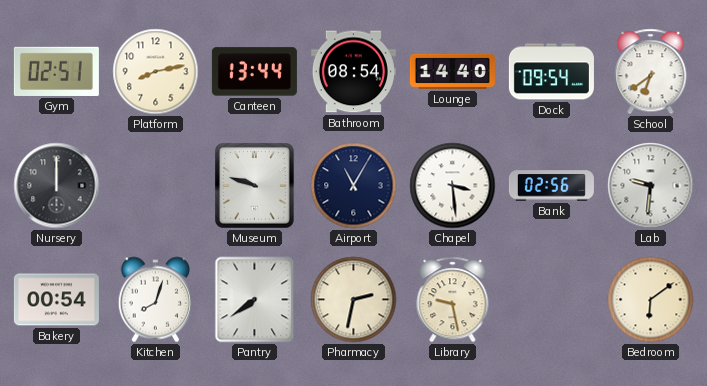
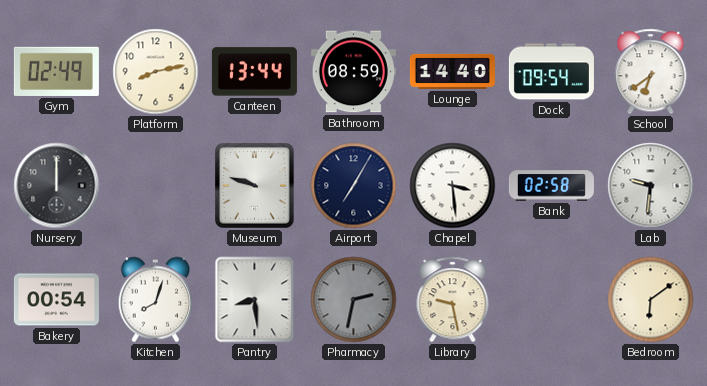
Gym: 02:51 -> 02:49 (56, 71)
Bathroom: 08:54 -> 08:59 (353, 72)
Airport: 11:05 -> 7:05 (354, 186)
Bank: 02:56 -> 02:58 (551, 186)
Pantry: 7:39 -> 8:29 (255, 300)
Pharmacy dial: cream -> grey (354, 300)
